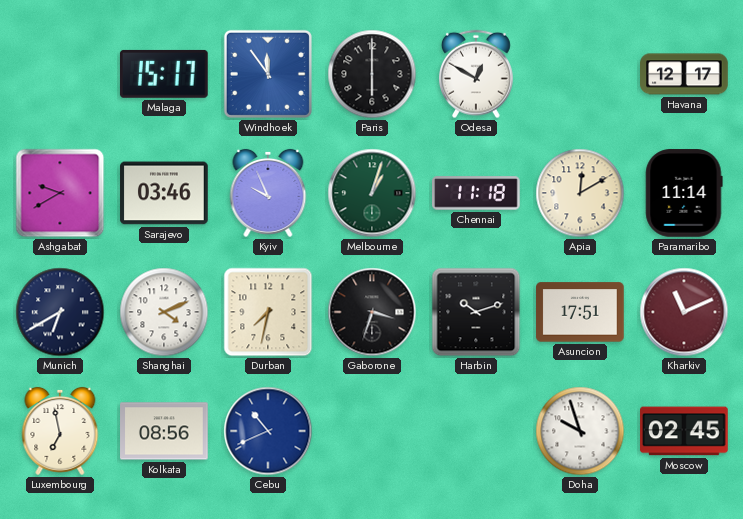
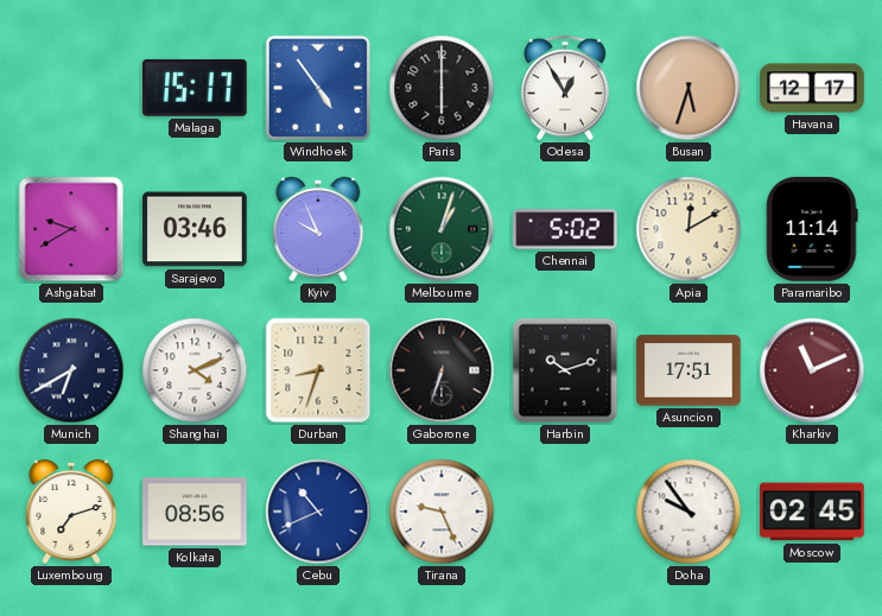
Windhoek: 11:54 -> 4:54 (318, 88)
Odesa: 12:50 -> 12:55 (565, 88)
Busan: none -> 5:33 (689, 88)
Chennai: 11:18 -> 5:02 (565, 229)
Durban: 7:32 -> 8:33 (318, 370)
Gaborone: 3:33 -> 6:33 (442, 370)
Luxembourg: 6:58 -> 7:12 (71, 512)
Tirana: none -> 9:26 (442, 512)
Doha: 9:57 -> 9:54 (689, 512)
